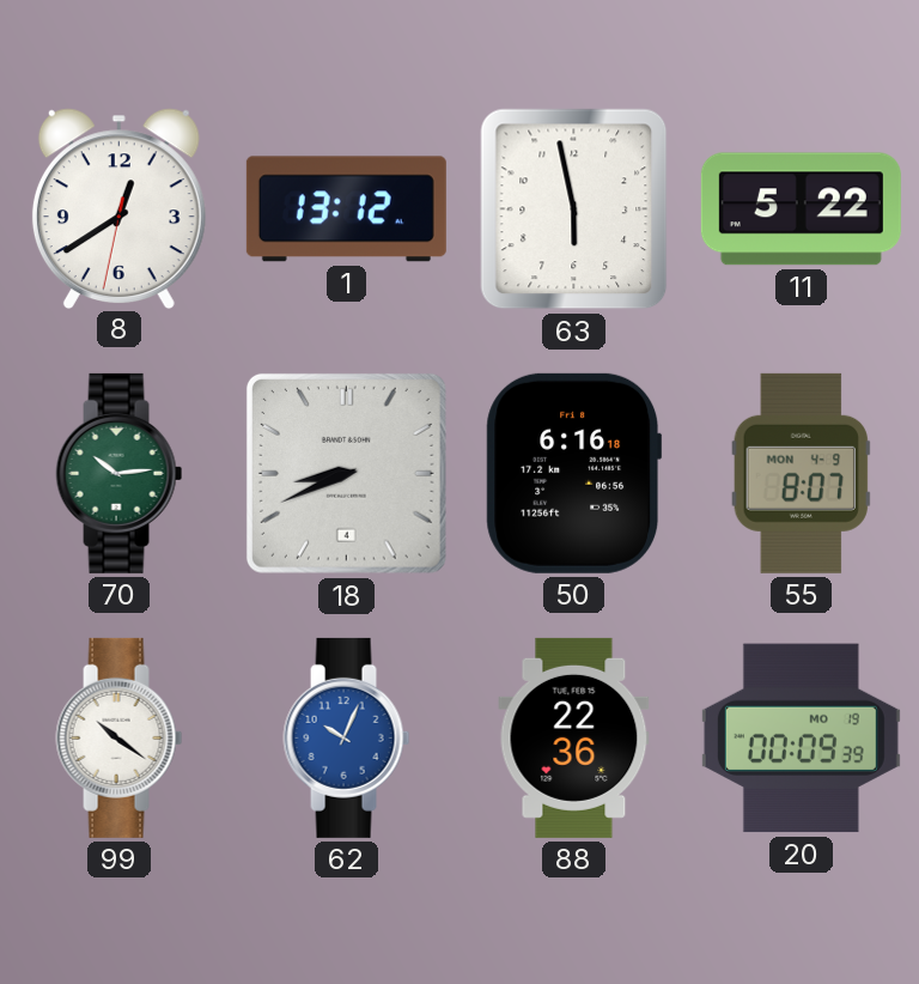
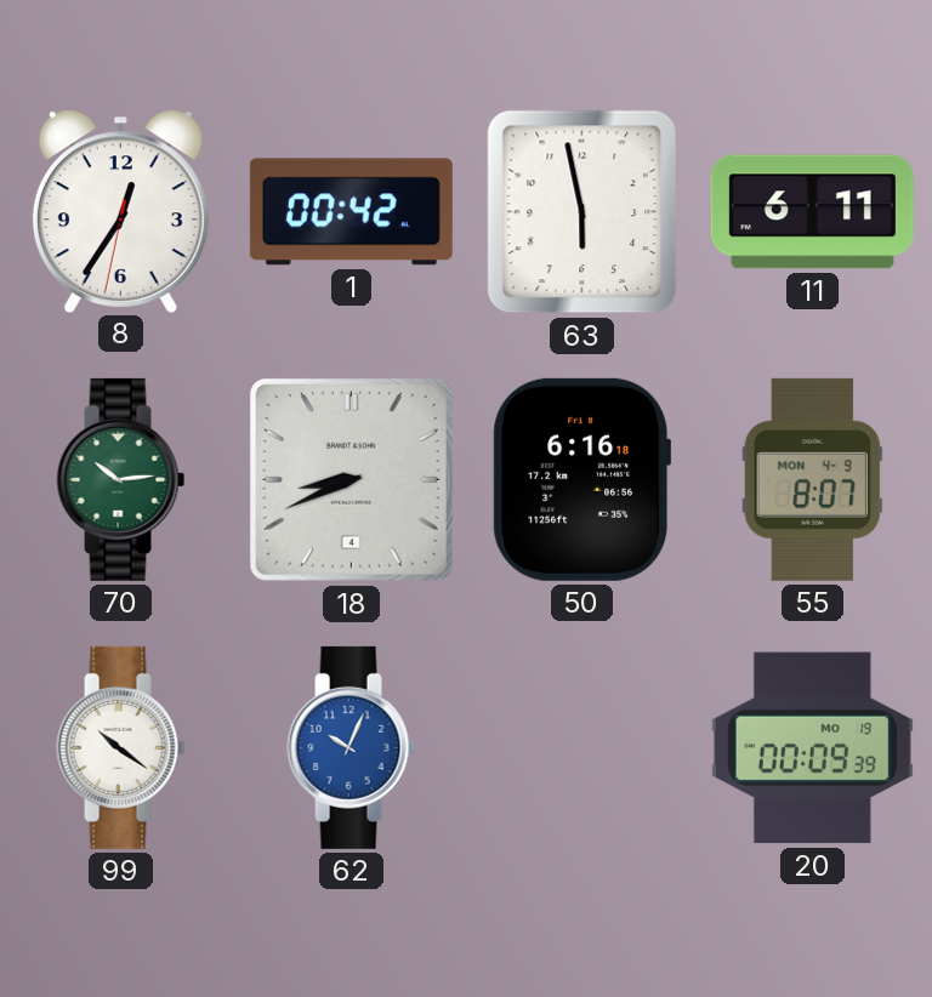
8: 12:39 -> 12:35 (120, 211)
1: 13:12 -> 00:42 (351, 212)
11: 5:22 -> 6:11 (812, 212)
88: 22:36 -> none (574, 737)
